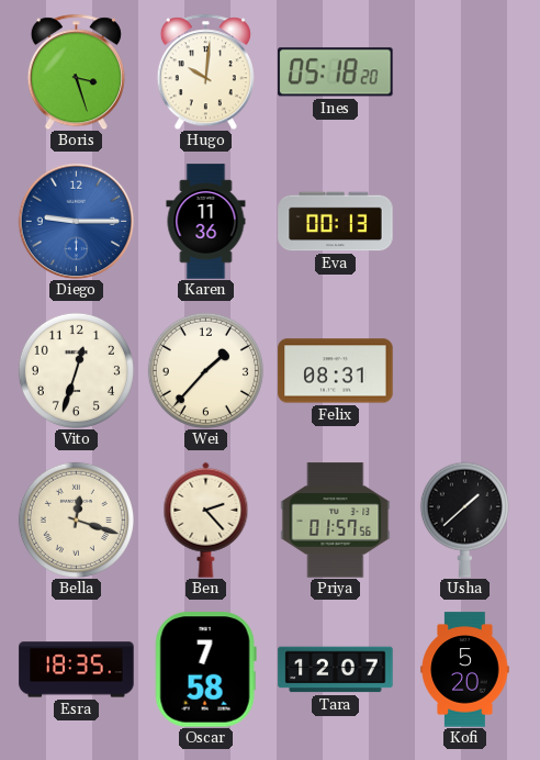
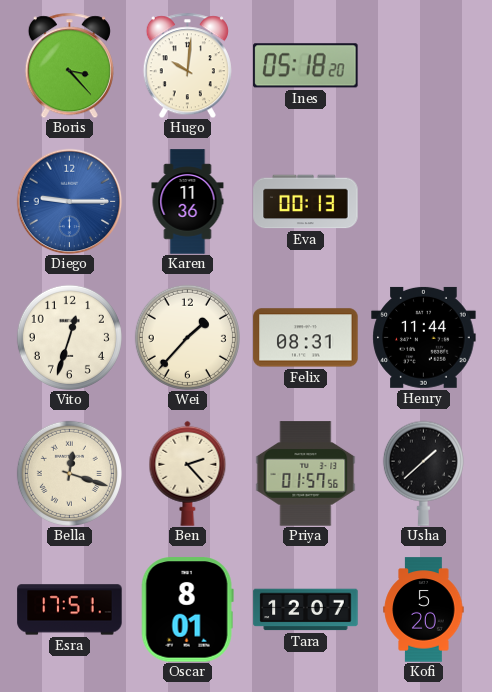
Boris: 3:27 -> 3:23 (69, 65)
Henry: none -> 11:44 (424, 337)
Esra: 18:35 -> 17:51 (70, 610)
Oscar: 7:58 -> 8:01 (187, 610)
